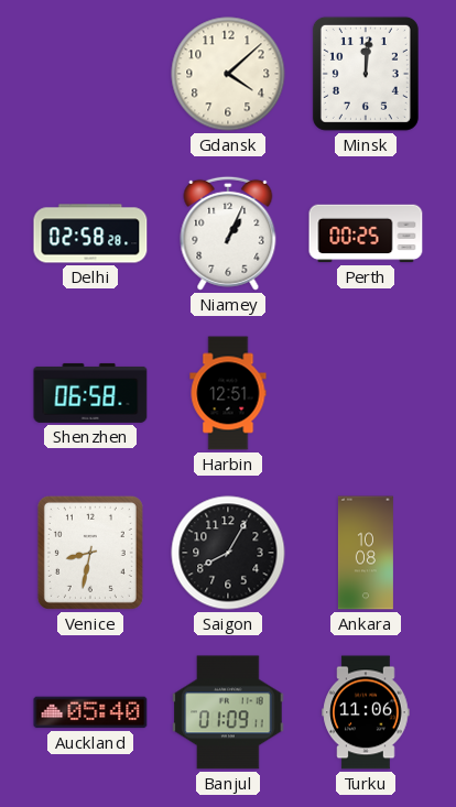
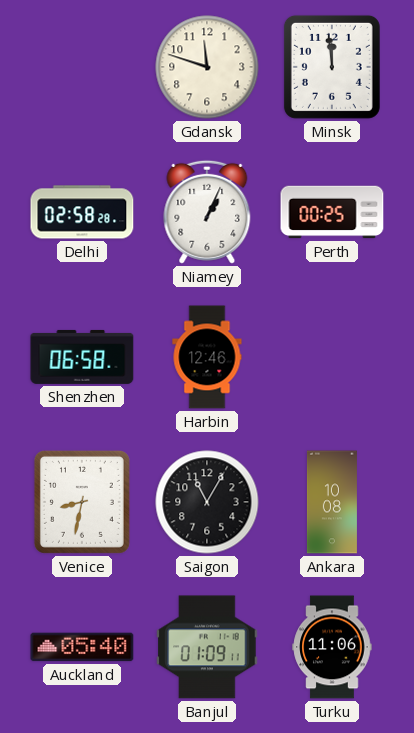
Gdansk: 4:08 -> 11:48 (207, 67)
Minsk: 12:01 -> 11:59 (332, 67)
Harbin: 12:51 -> 12:46 (207, 357)
Saigon: 8:05 -> 11:05 (207, 502)
